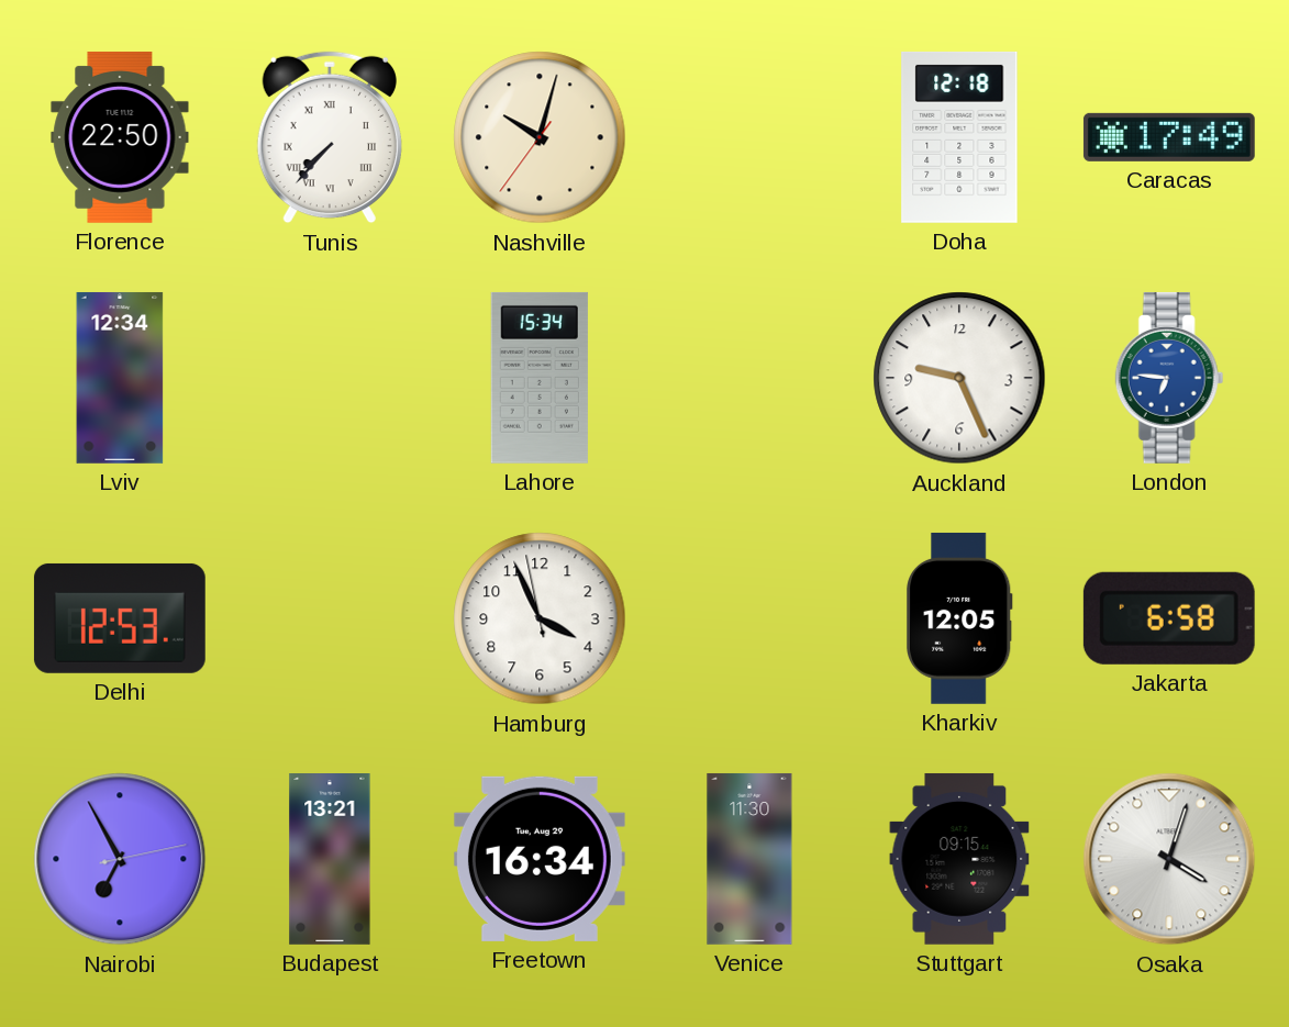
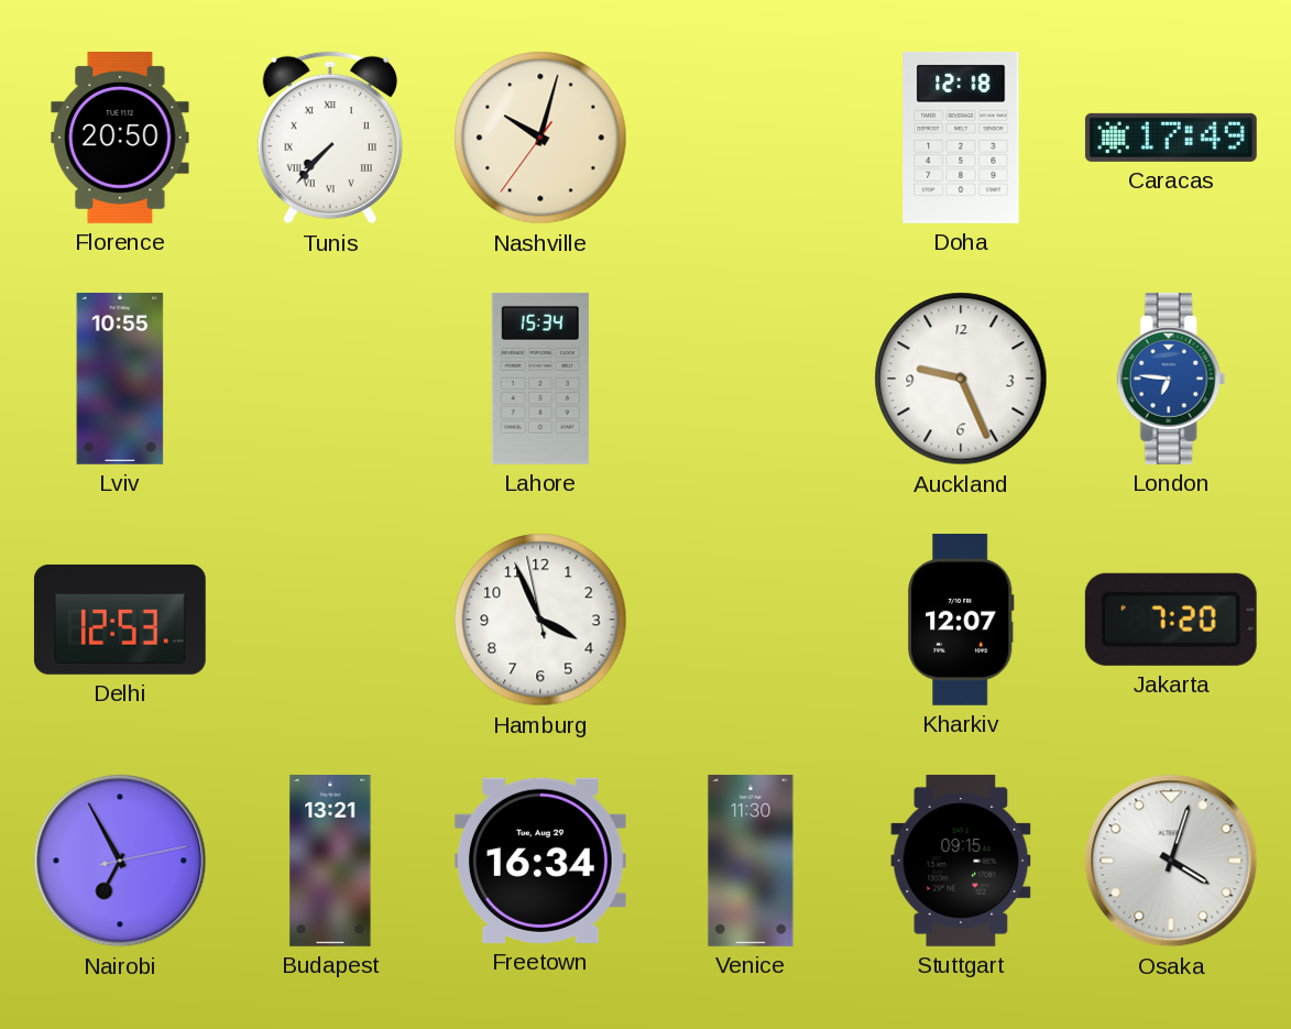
Florence: 22:50 -> 20:50 (120, 138)
Lviv: 12:34 -> 10:55 (120, 379)
Kharkiv: 12:05 -> 12:07 (962, 620)
Jakarta: 6:58 -> 7:20 (1171, 620)
